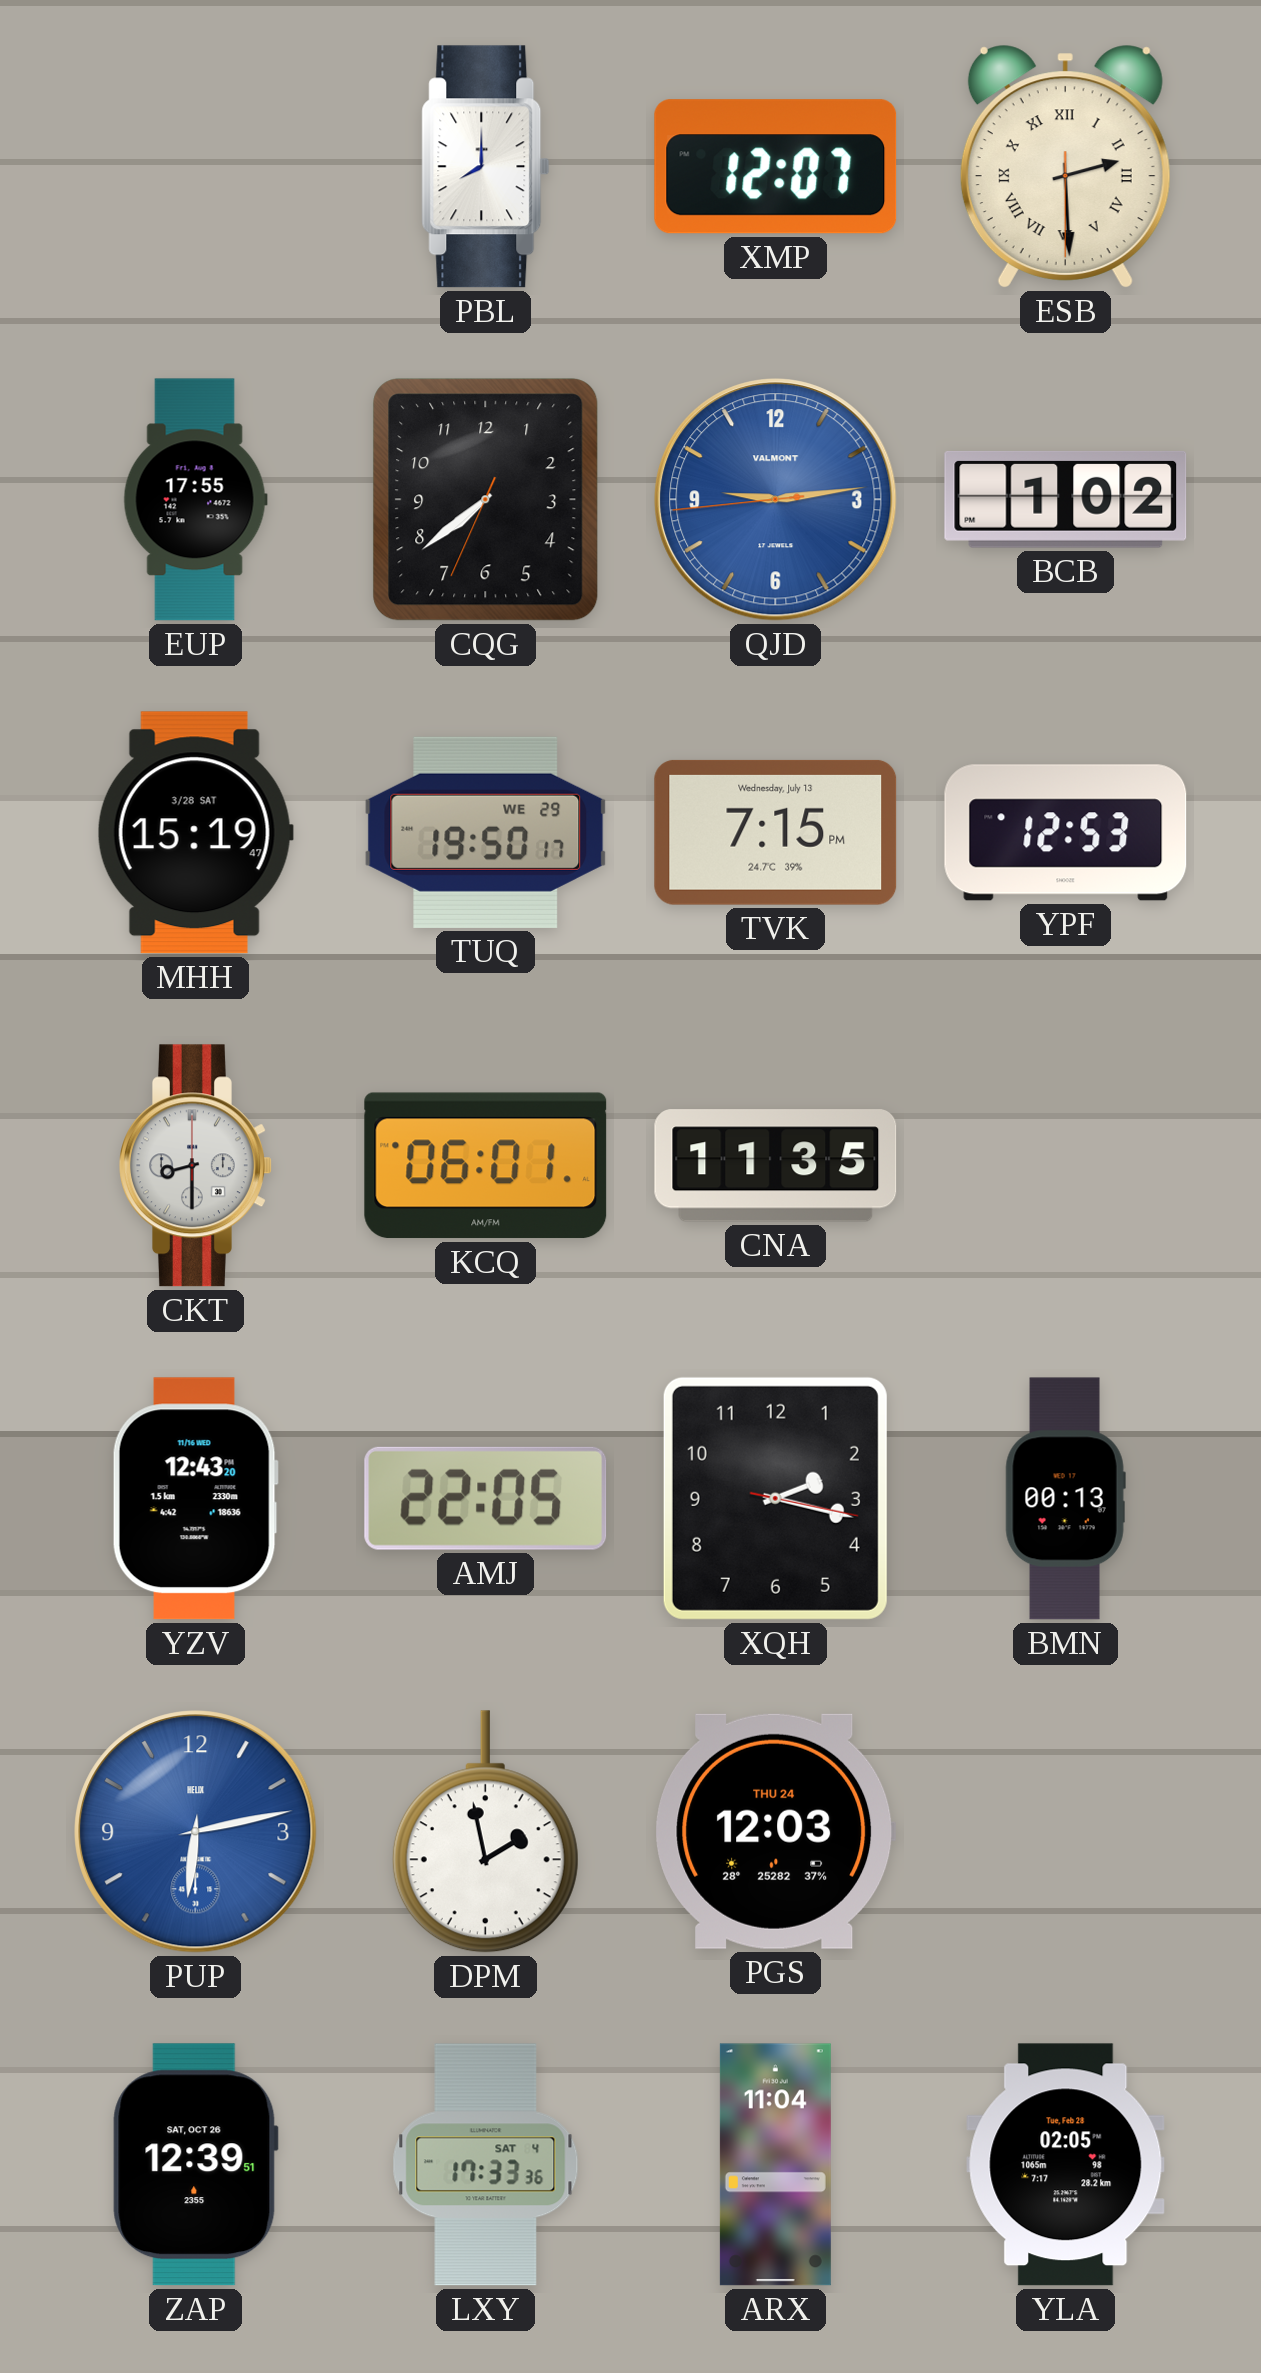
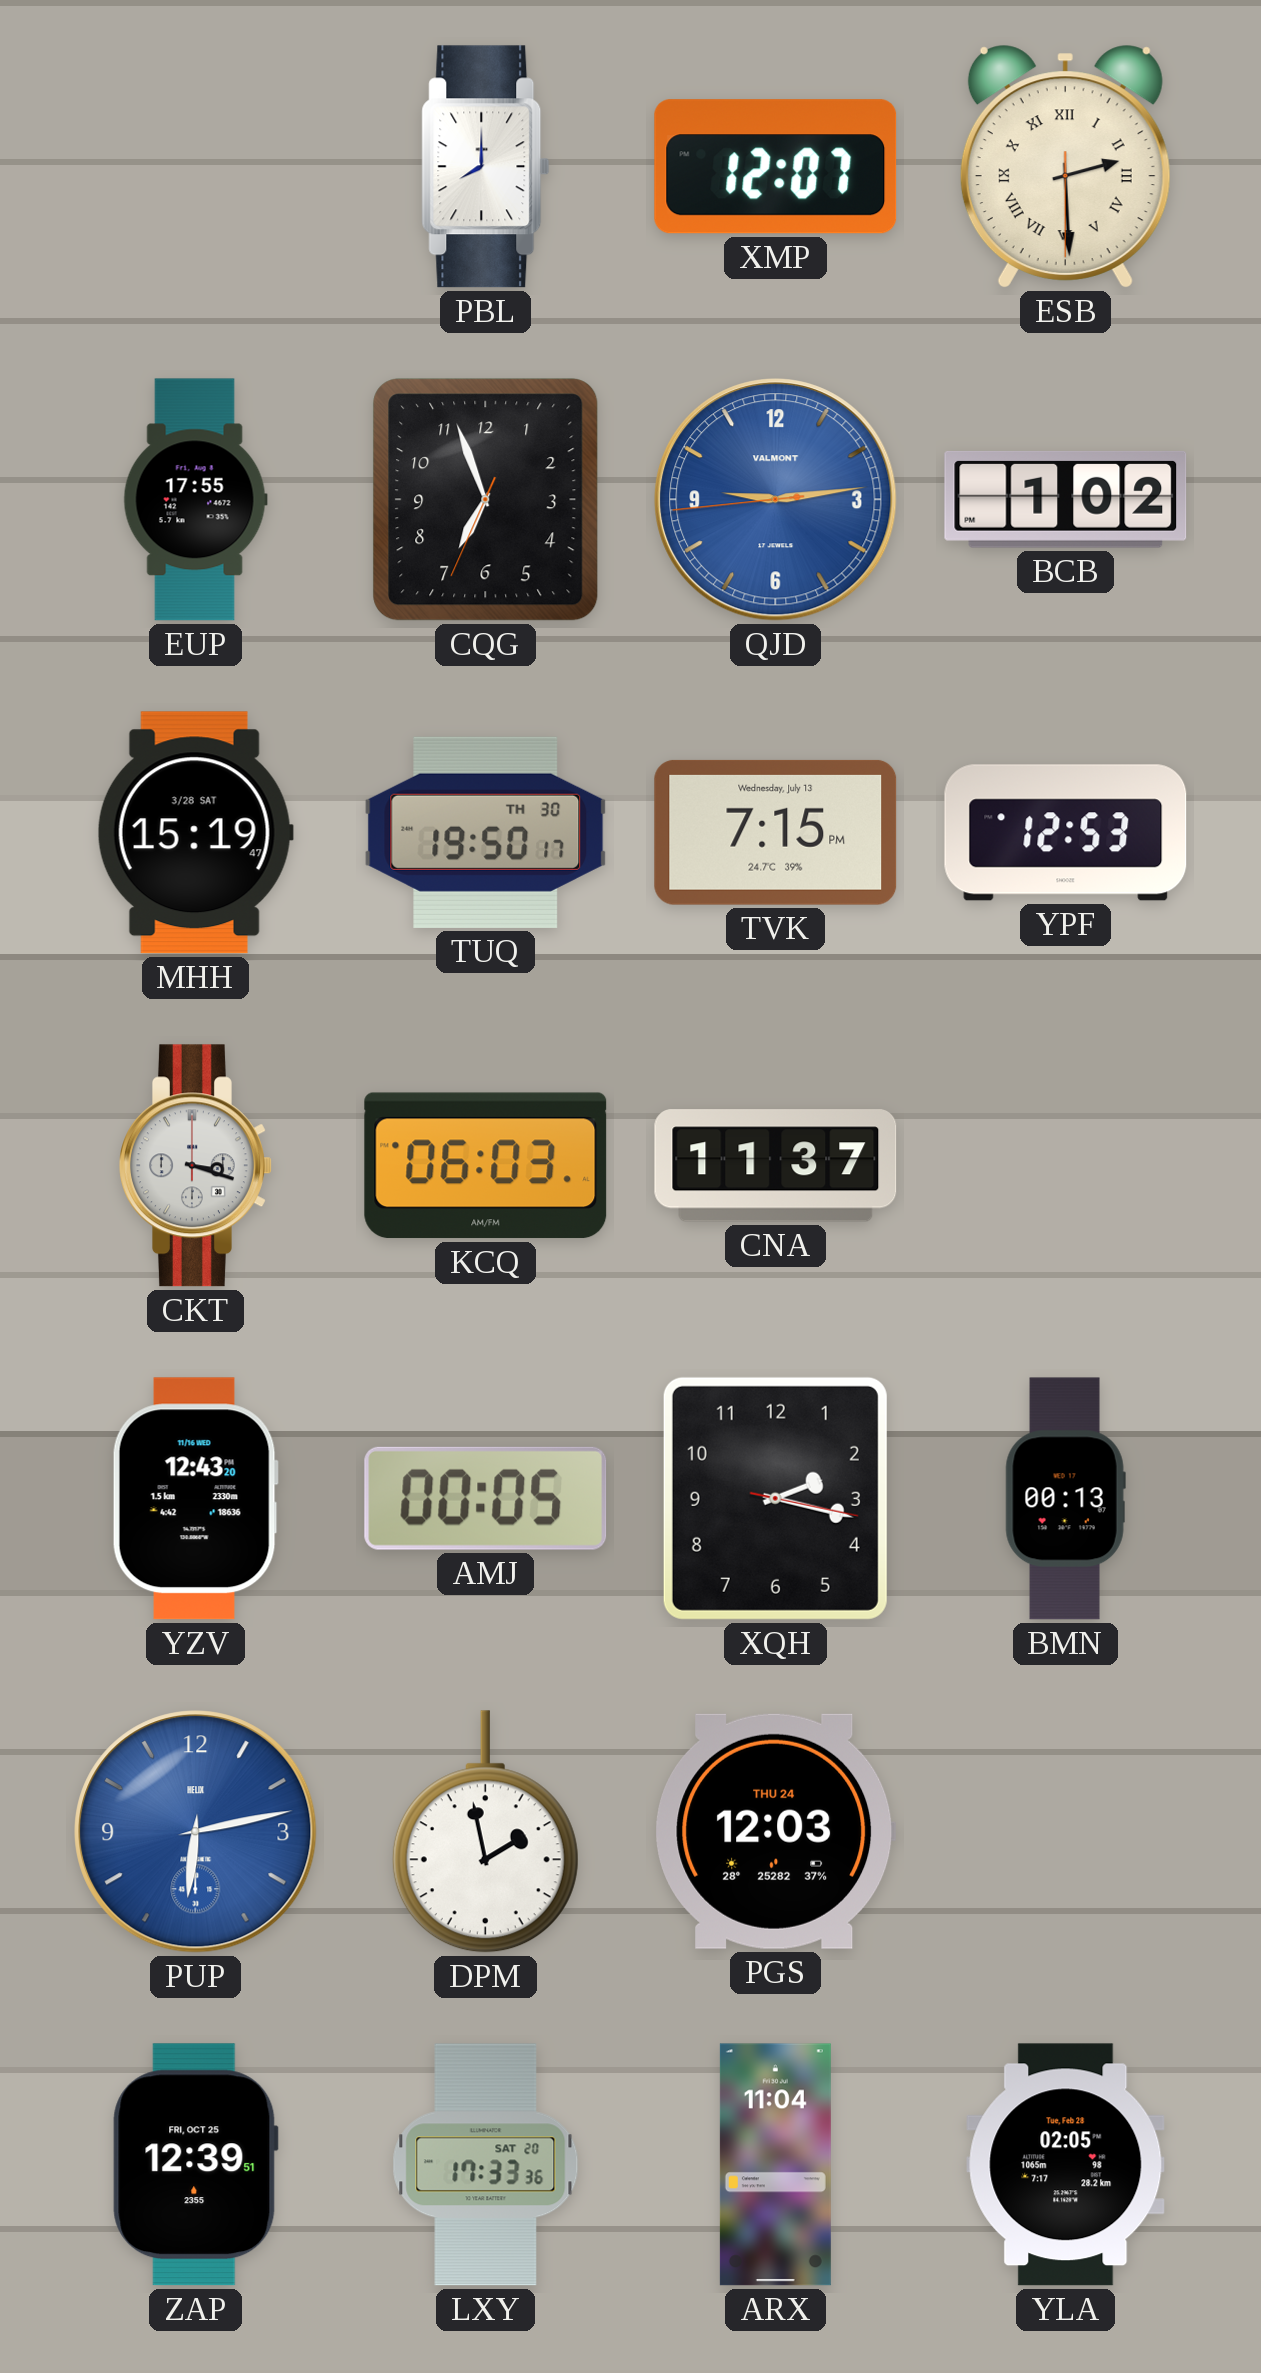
CQG: 7:38 -> 6:56 (486, 500)
TUQ date: WE 29 -> TH 30 (486, 832)
CKT: 8:30 -> 3:18 (196, 1166)
KCQ: 06:01 -> 06:03 (486, 1166)
CNA: 11:35 -> 11:37 (776, 1166)
AMJ: 22:05 -> 00:05 (486, 1498)
ZAP date: SAT, OCT 26 -> FRI, OCT 25 (195, 2165)
LXY date: SAT 4 -> SAT 20 (486, 2165)
